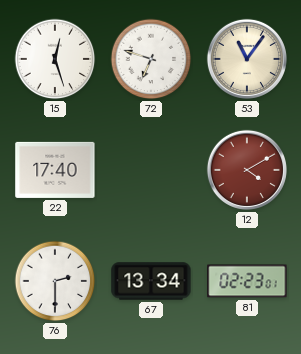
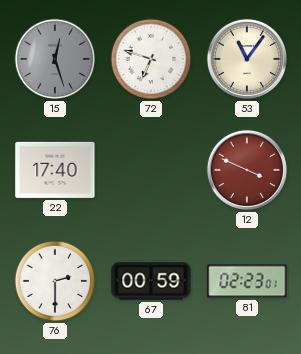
15 dial: white -> grey (55, 59)
12: 4:10 -> 3:49 (247, 170)
67: 13:34 -> 00:59 (151, 281)
